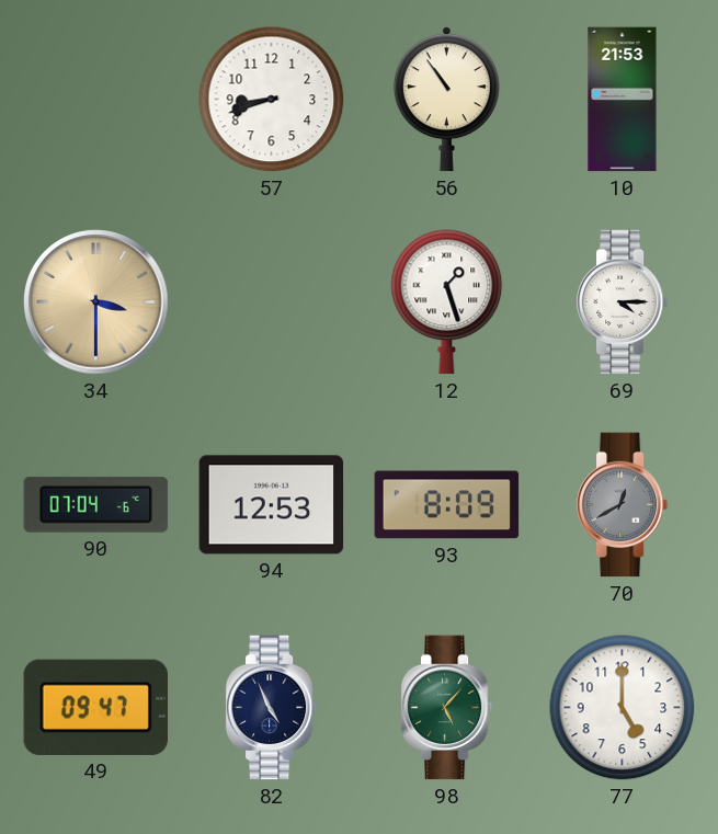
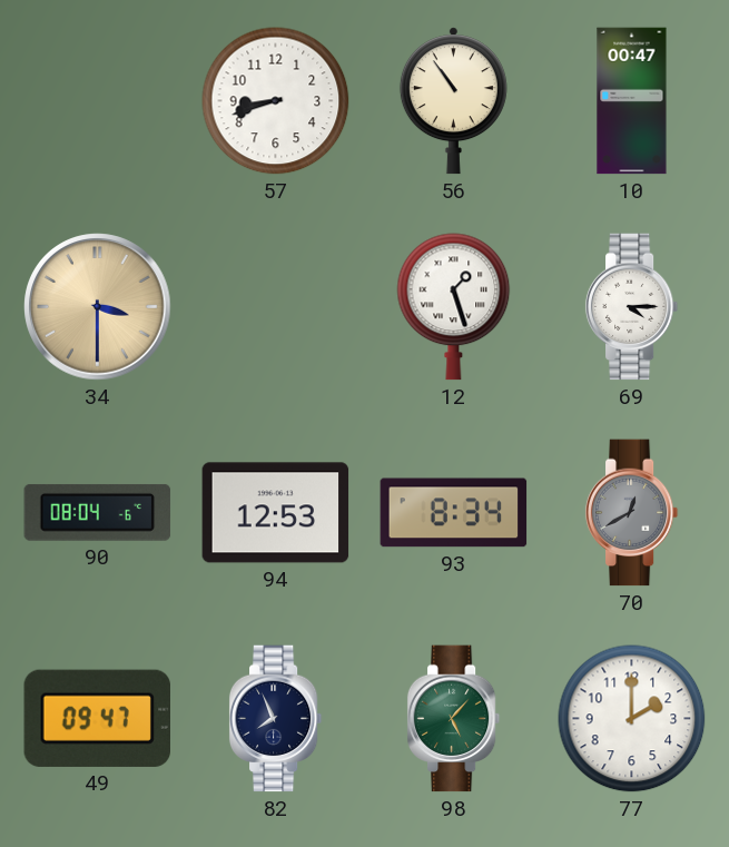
10: 21:53 -> 00:47 (632, 101)
90: 07:04 -> 08:04 (98, 512)
93: 8:09 -> 8:34 (454, 513)
82: 4:56 -> 7:56 (276, 719)
77: 5:00 -> 2:00 (632, 719)
